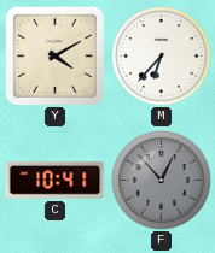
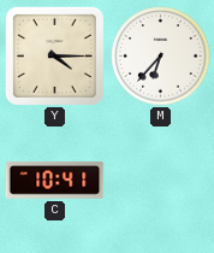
Y: 4:10 -> 4:15 (54, 55)
F: 12:53 -> none (162, 181)
